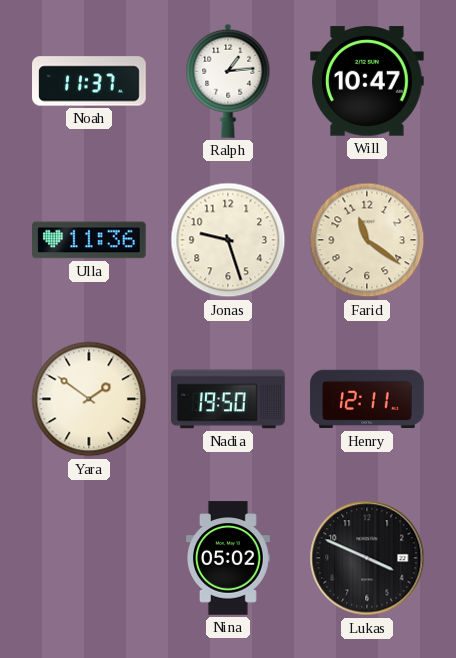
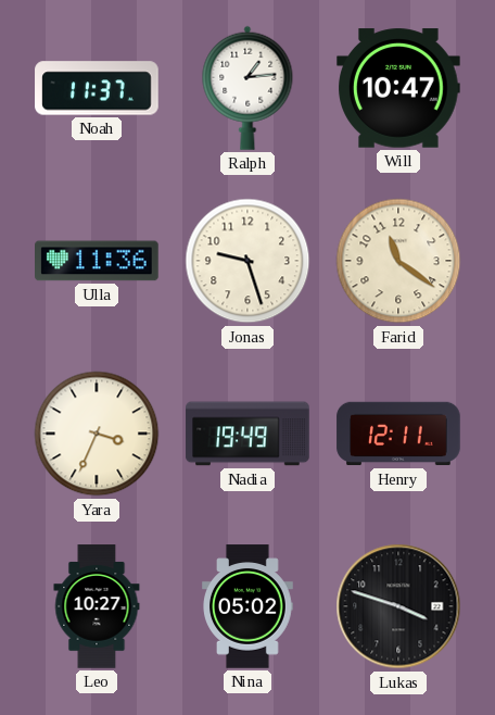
Yara: 1:51 -> 3:34 (97, 434)
Nadia: 19:50 -> 19:49 (247, 434)
Leo: none -> 10:27 (97, 606)
Lukas: 3:49 -> 3:48 (398, 606)
